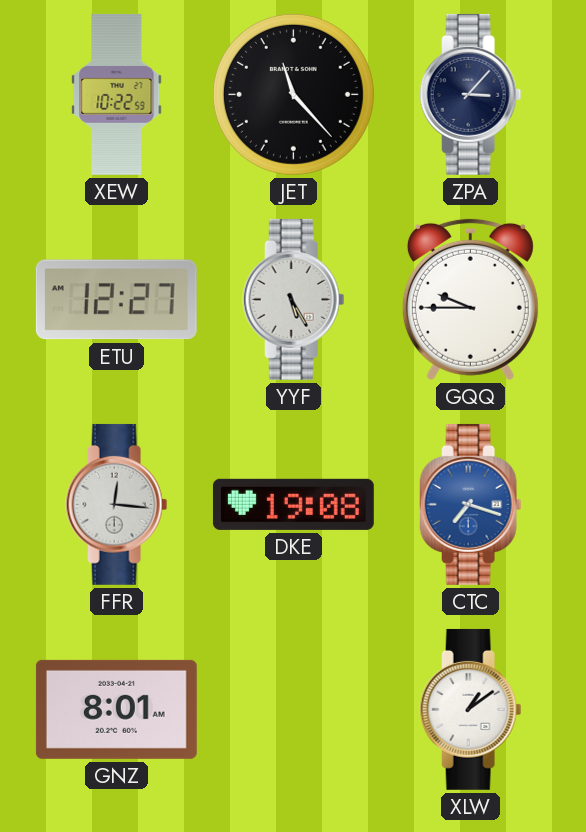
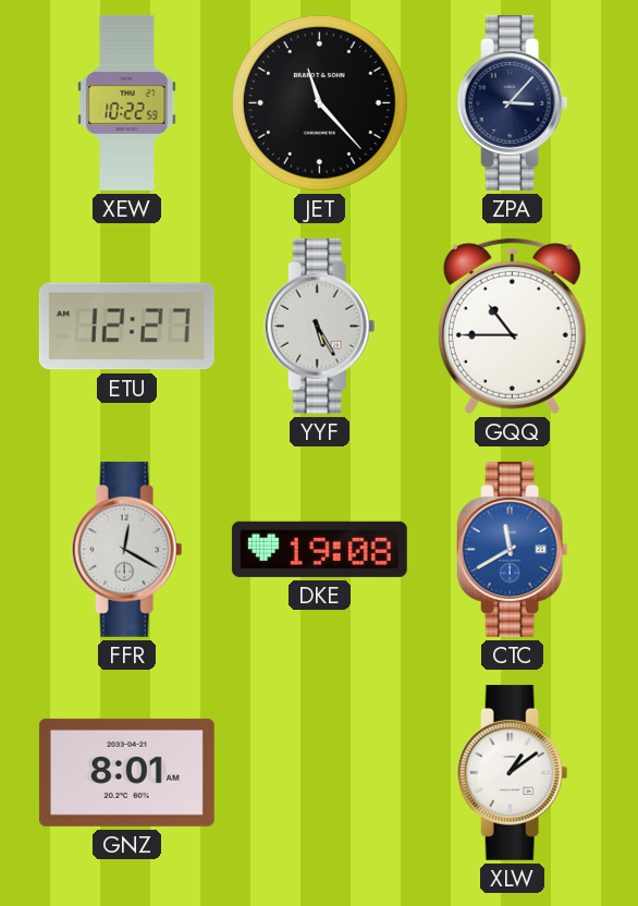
GQQ: 9:45 -> 10:45 (512, 326)
FFR: 12:16 -> 12:20 (127, 549)
CTC: 7:18 -> 11:40 (513, 549)
